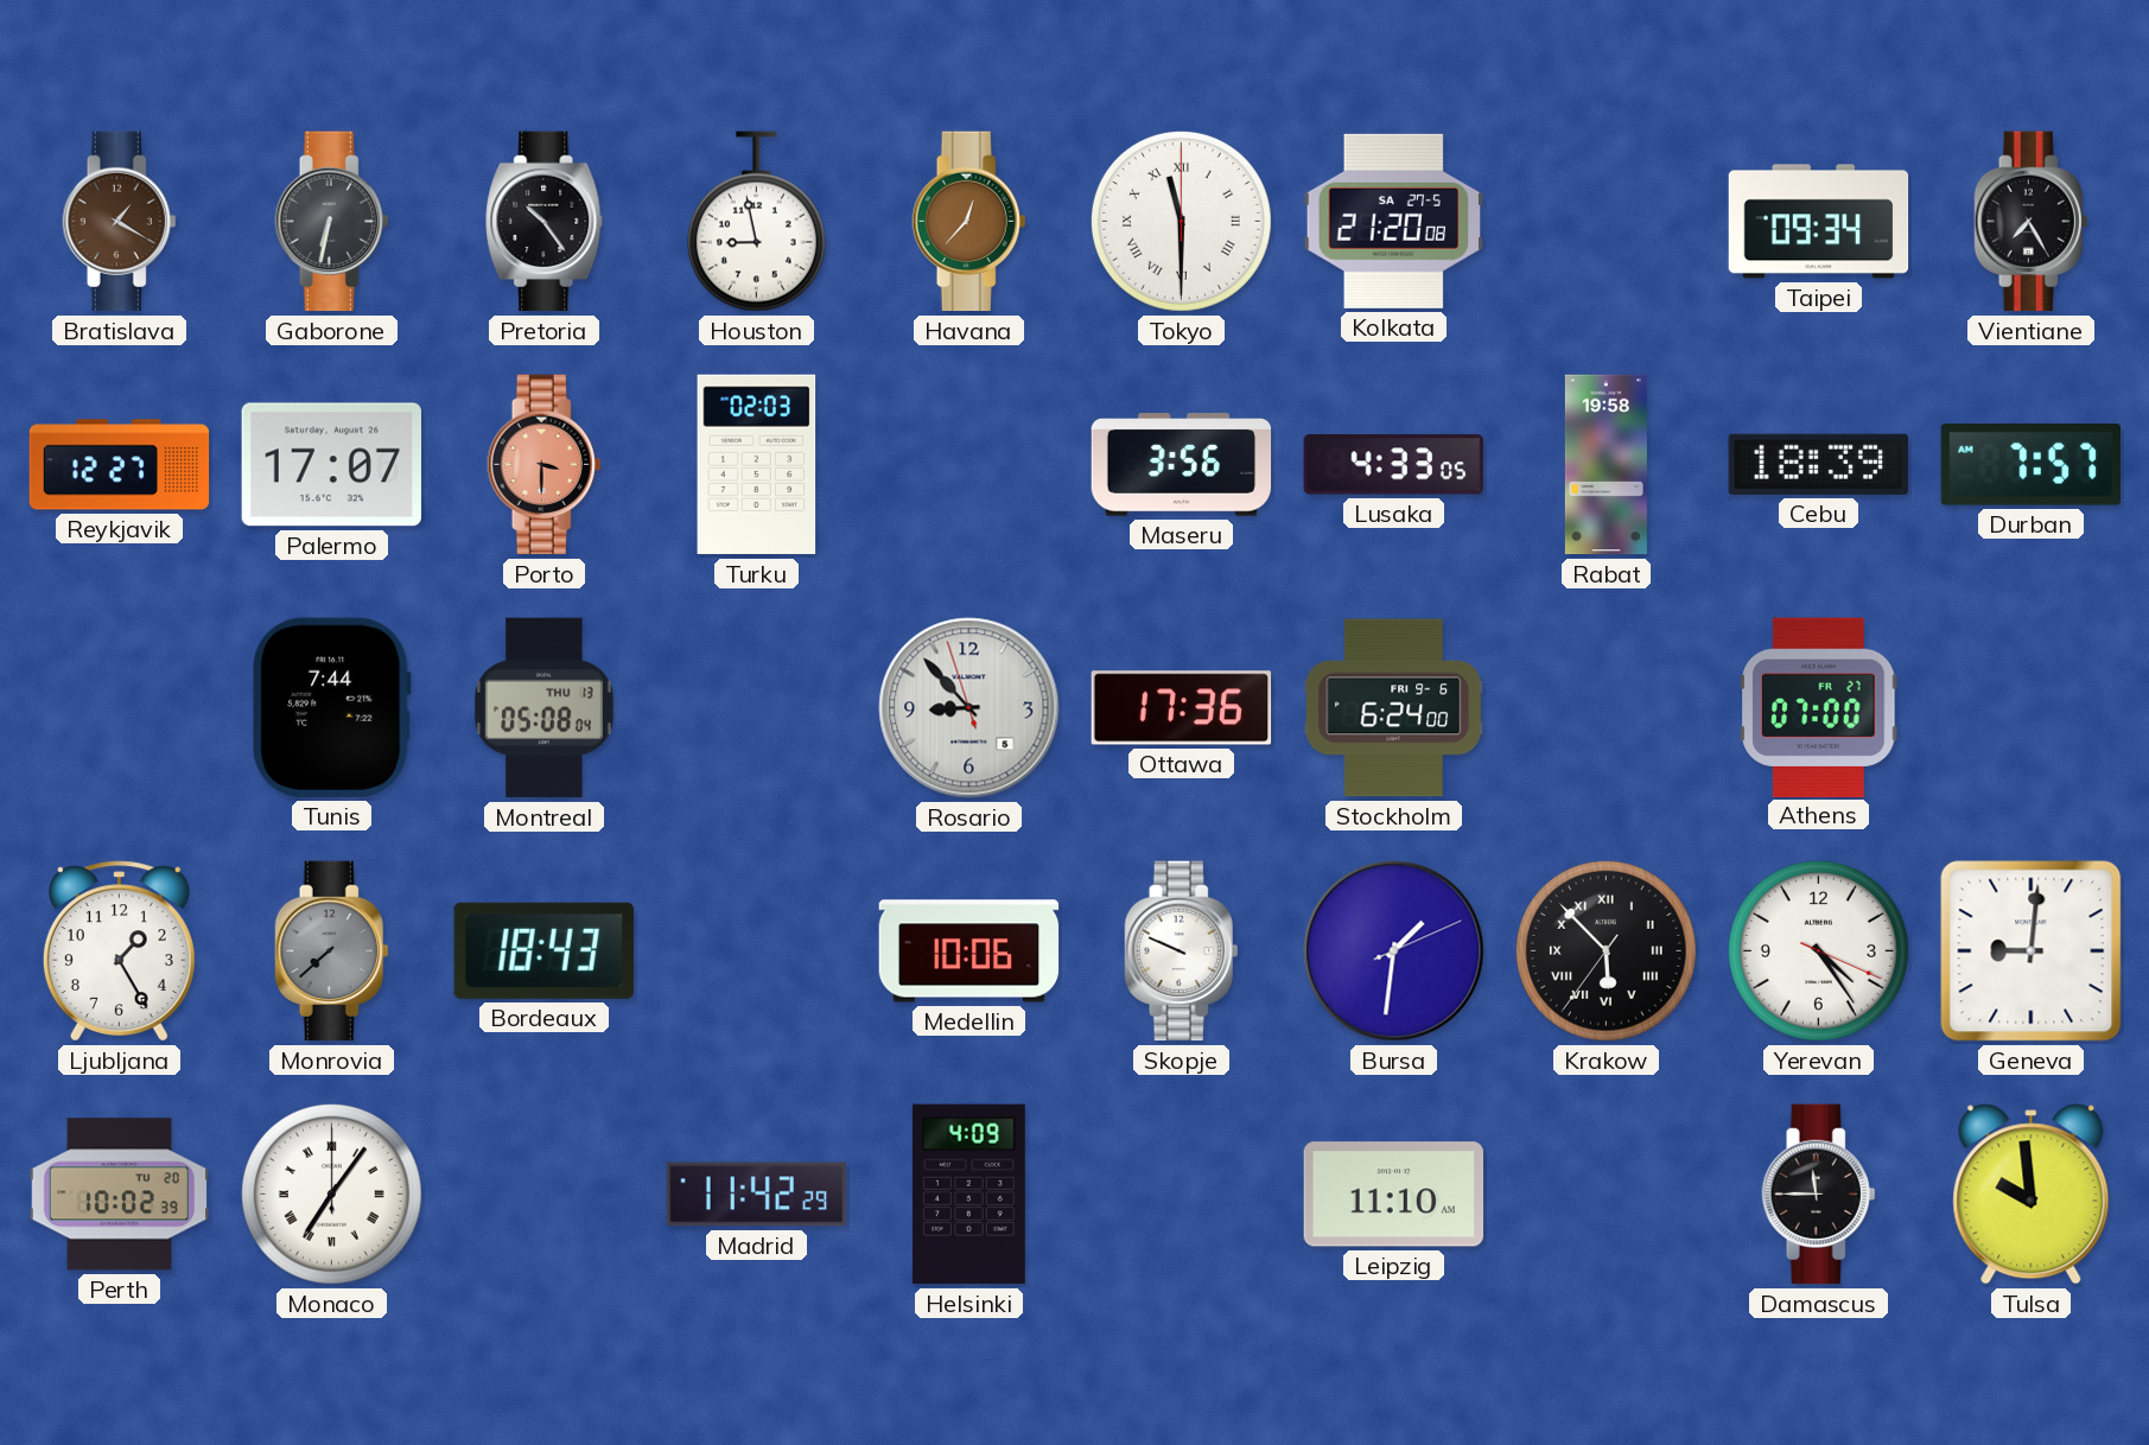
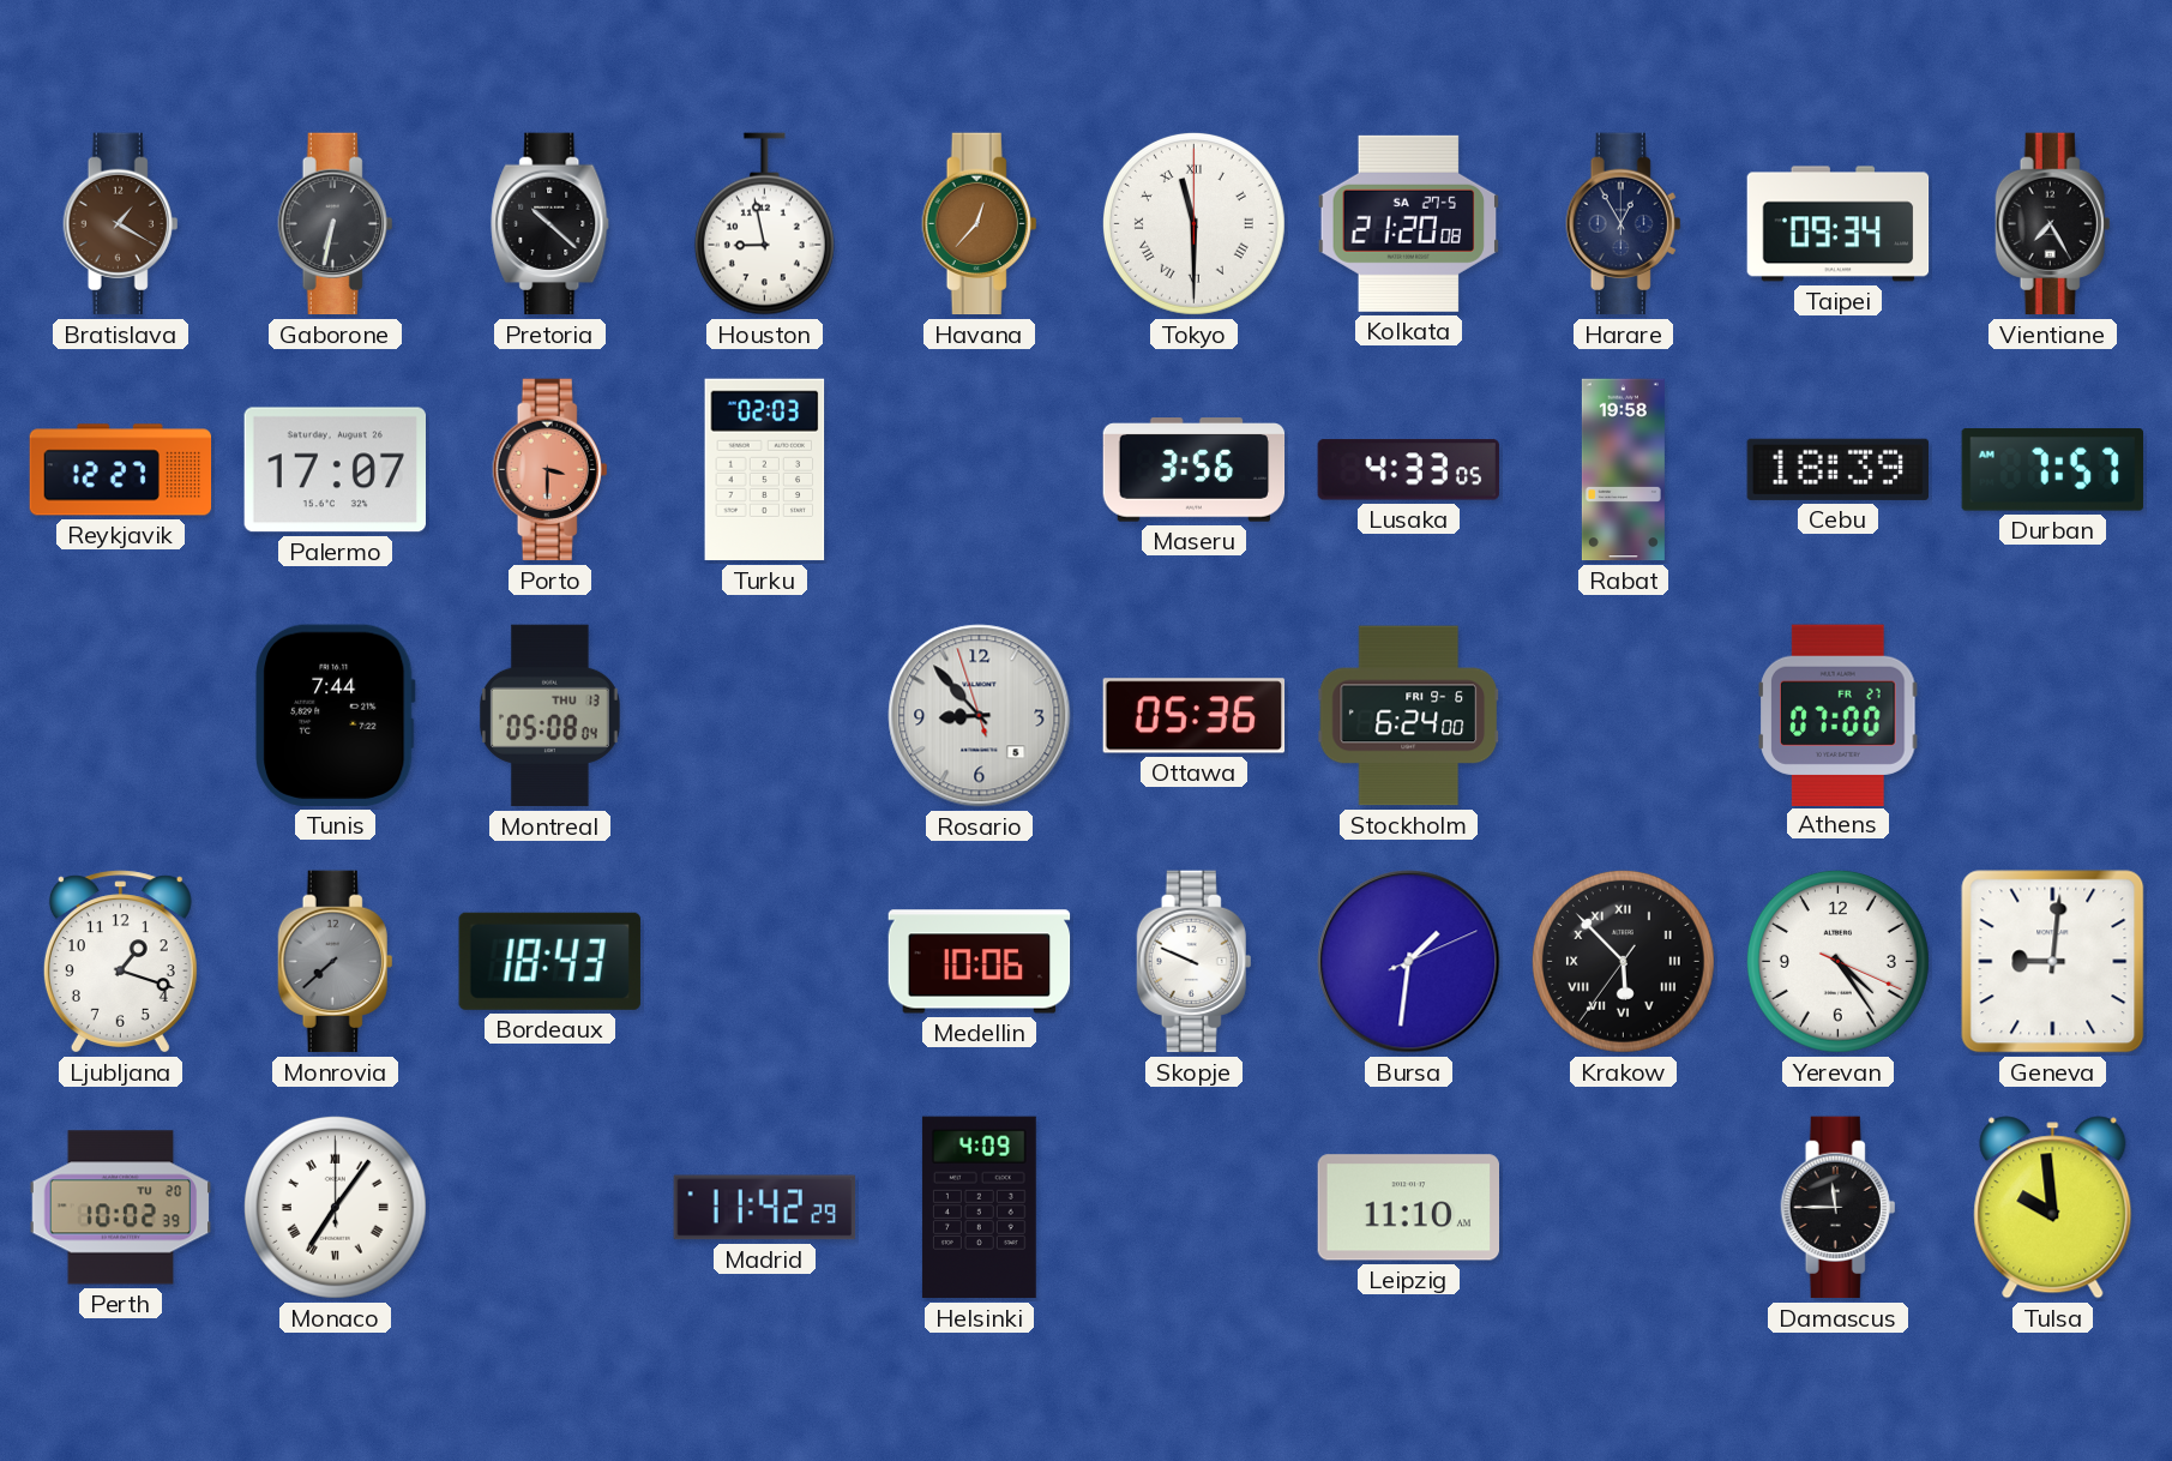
Pretoria: 10:24 -> 10:22 (550, 224)
Harare: none -> 12:55 (1624, 224)
Ottawa: 17:36 -> 05:36 (1195, 716)
Ljubljana: 1:25 -> 1:18 (120, 962)
